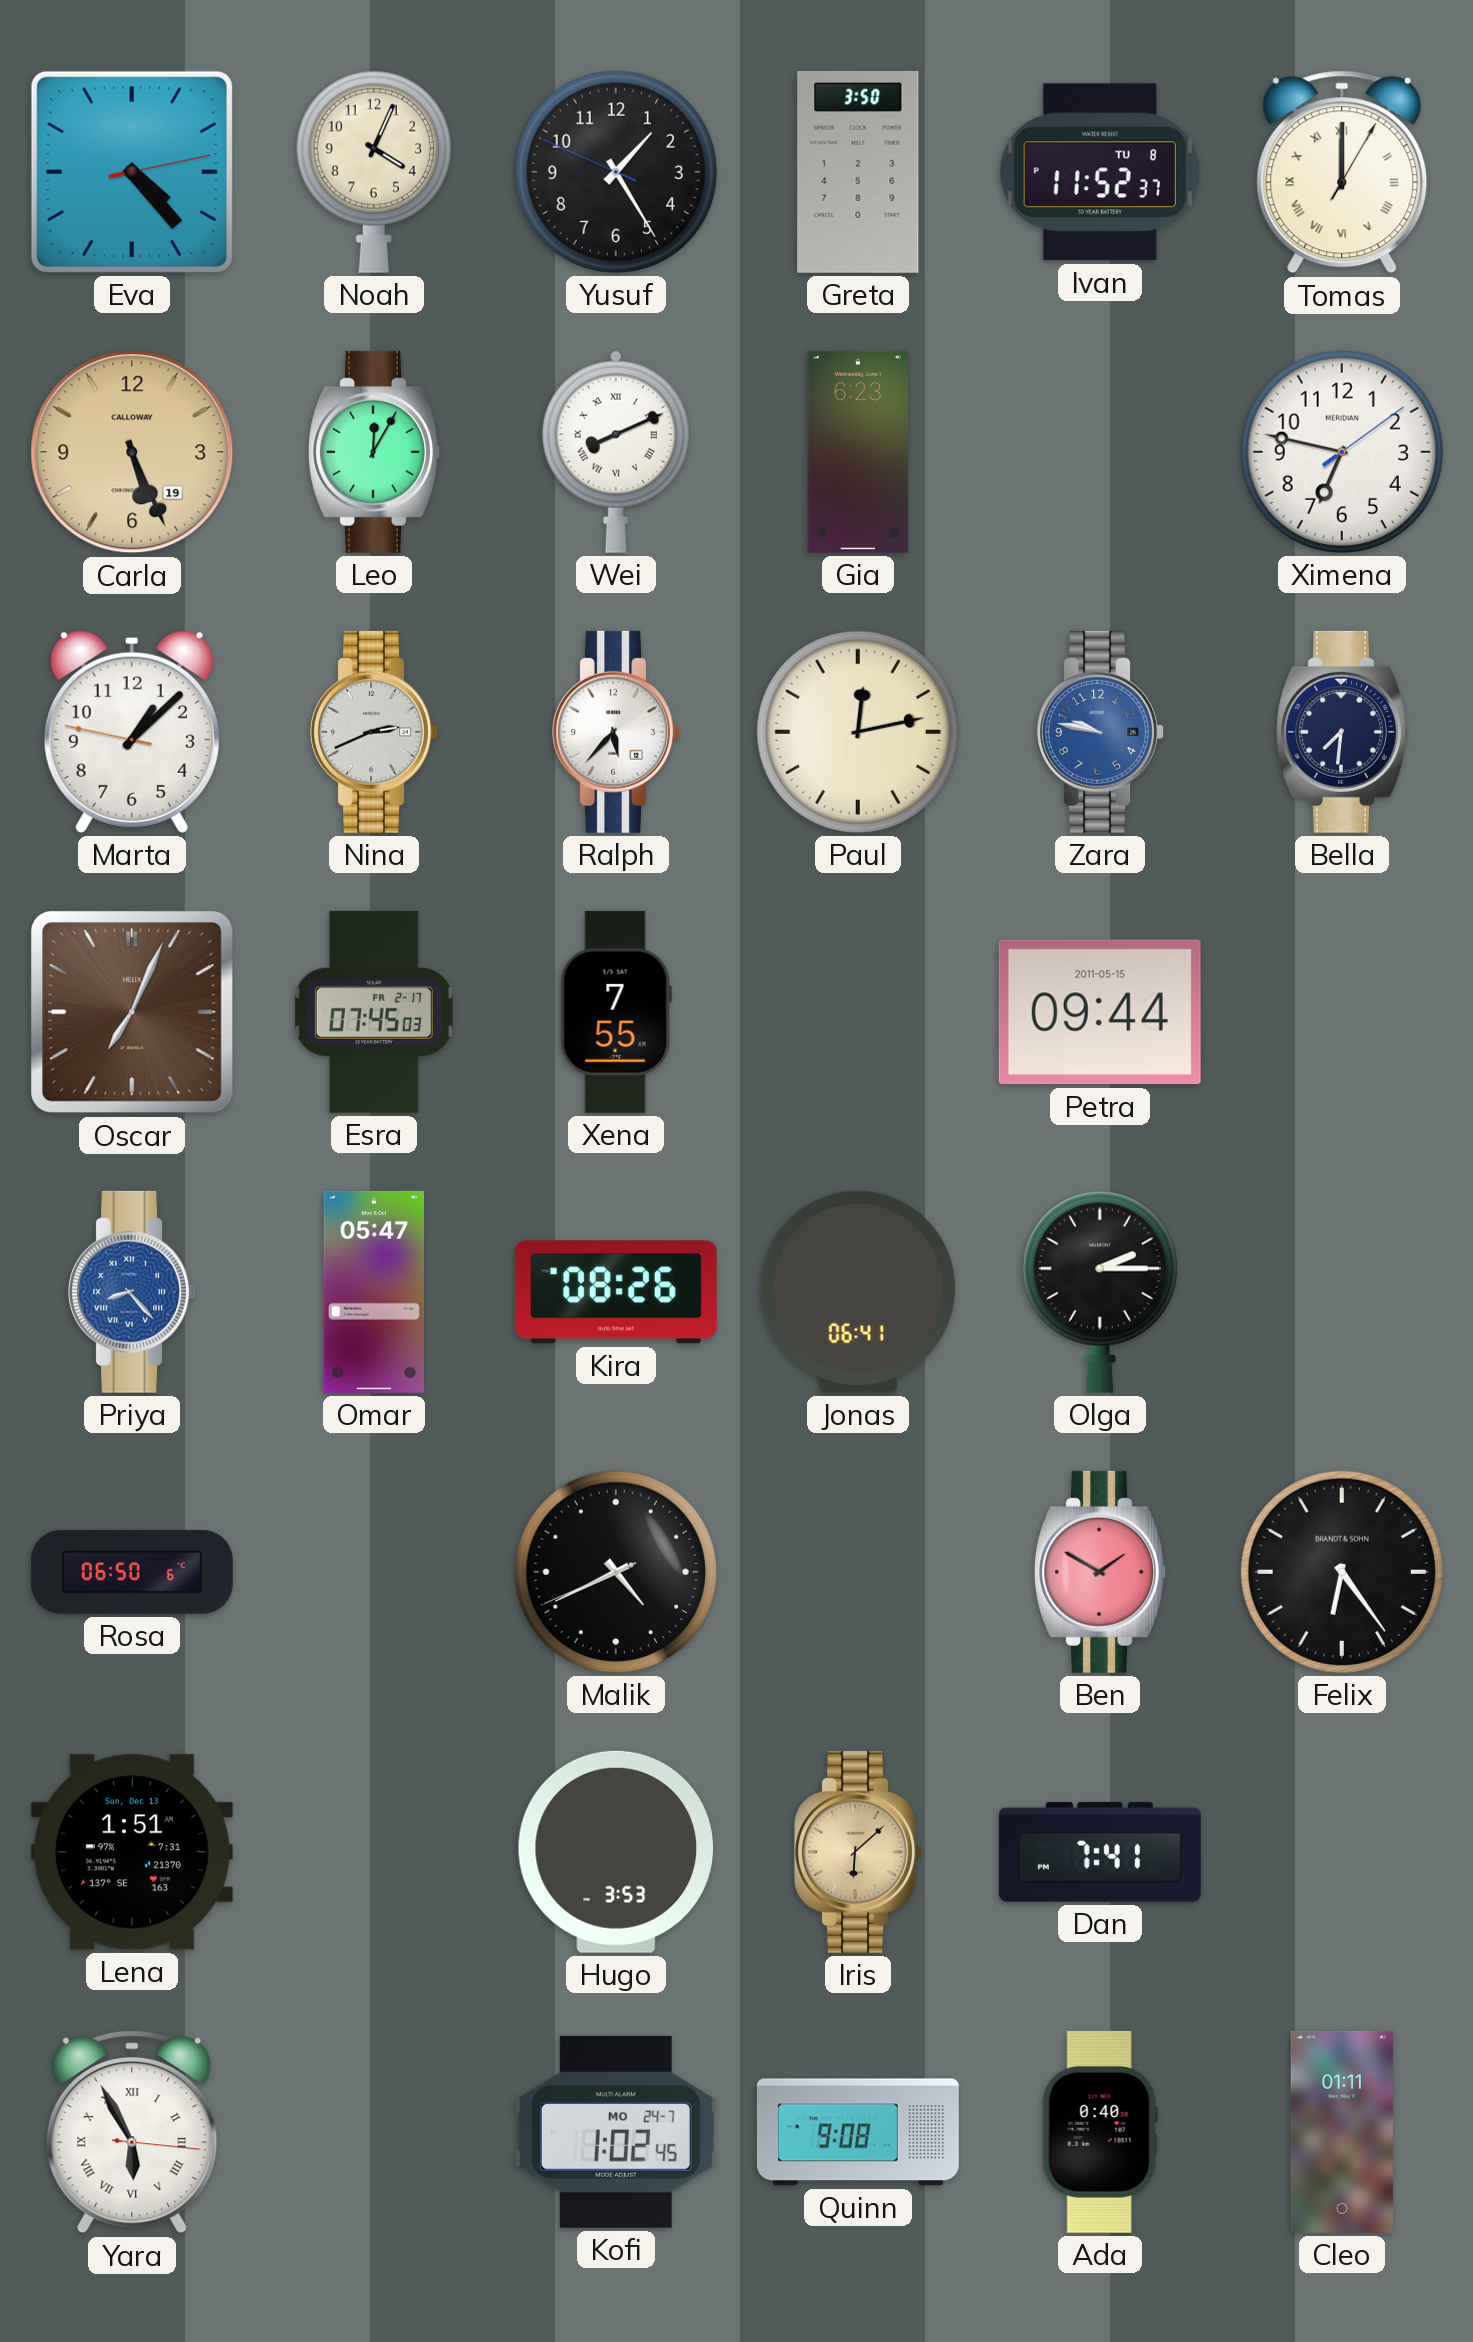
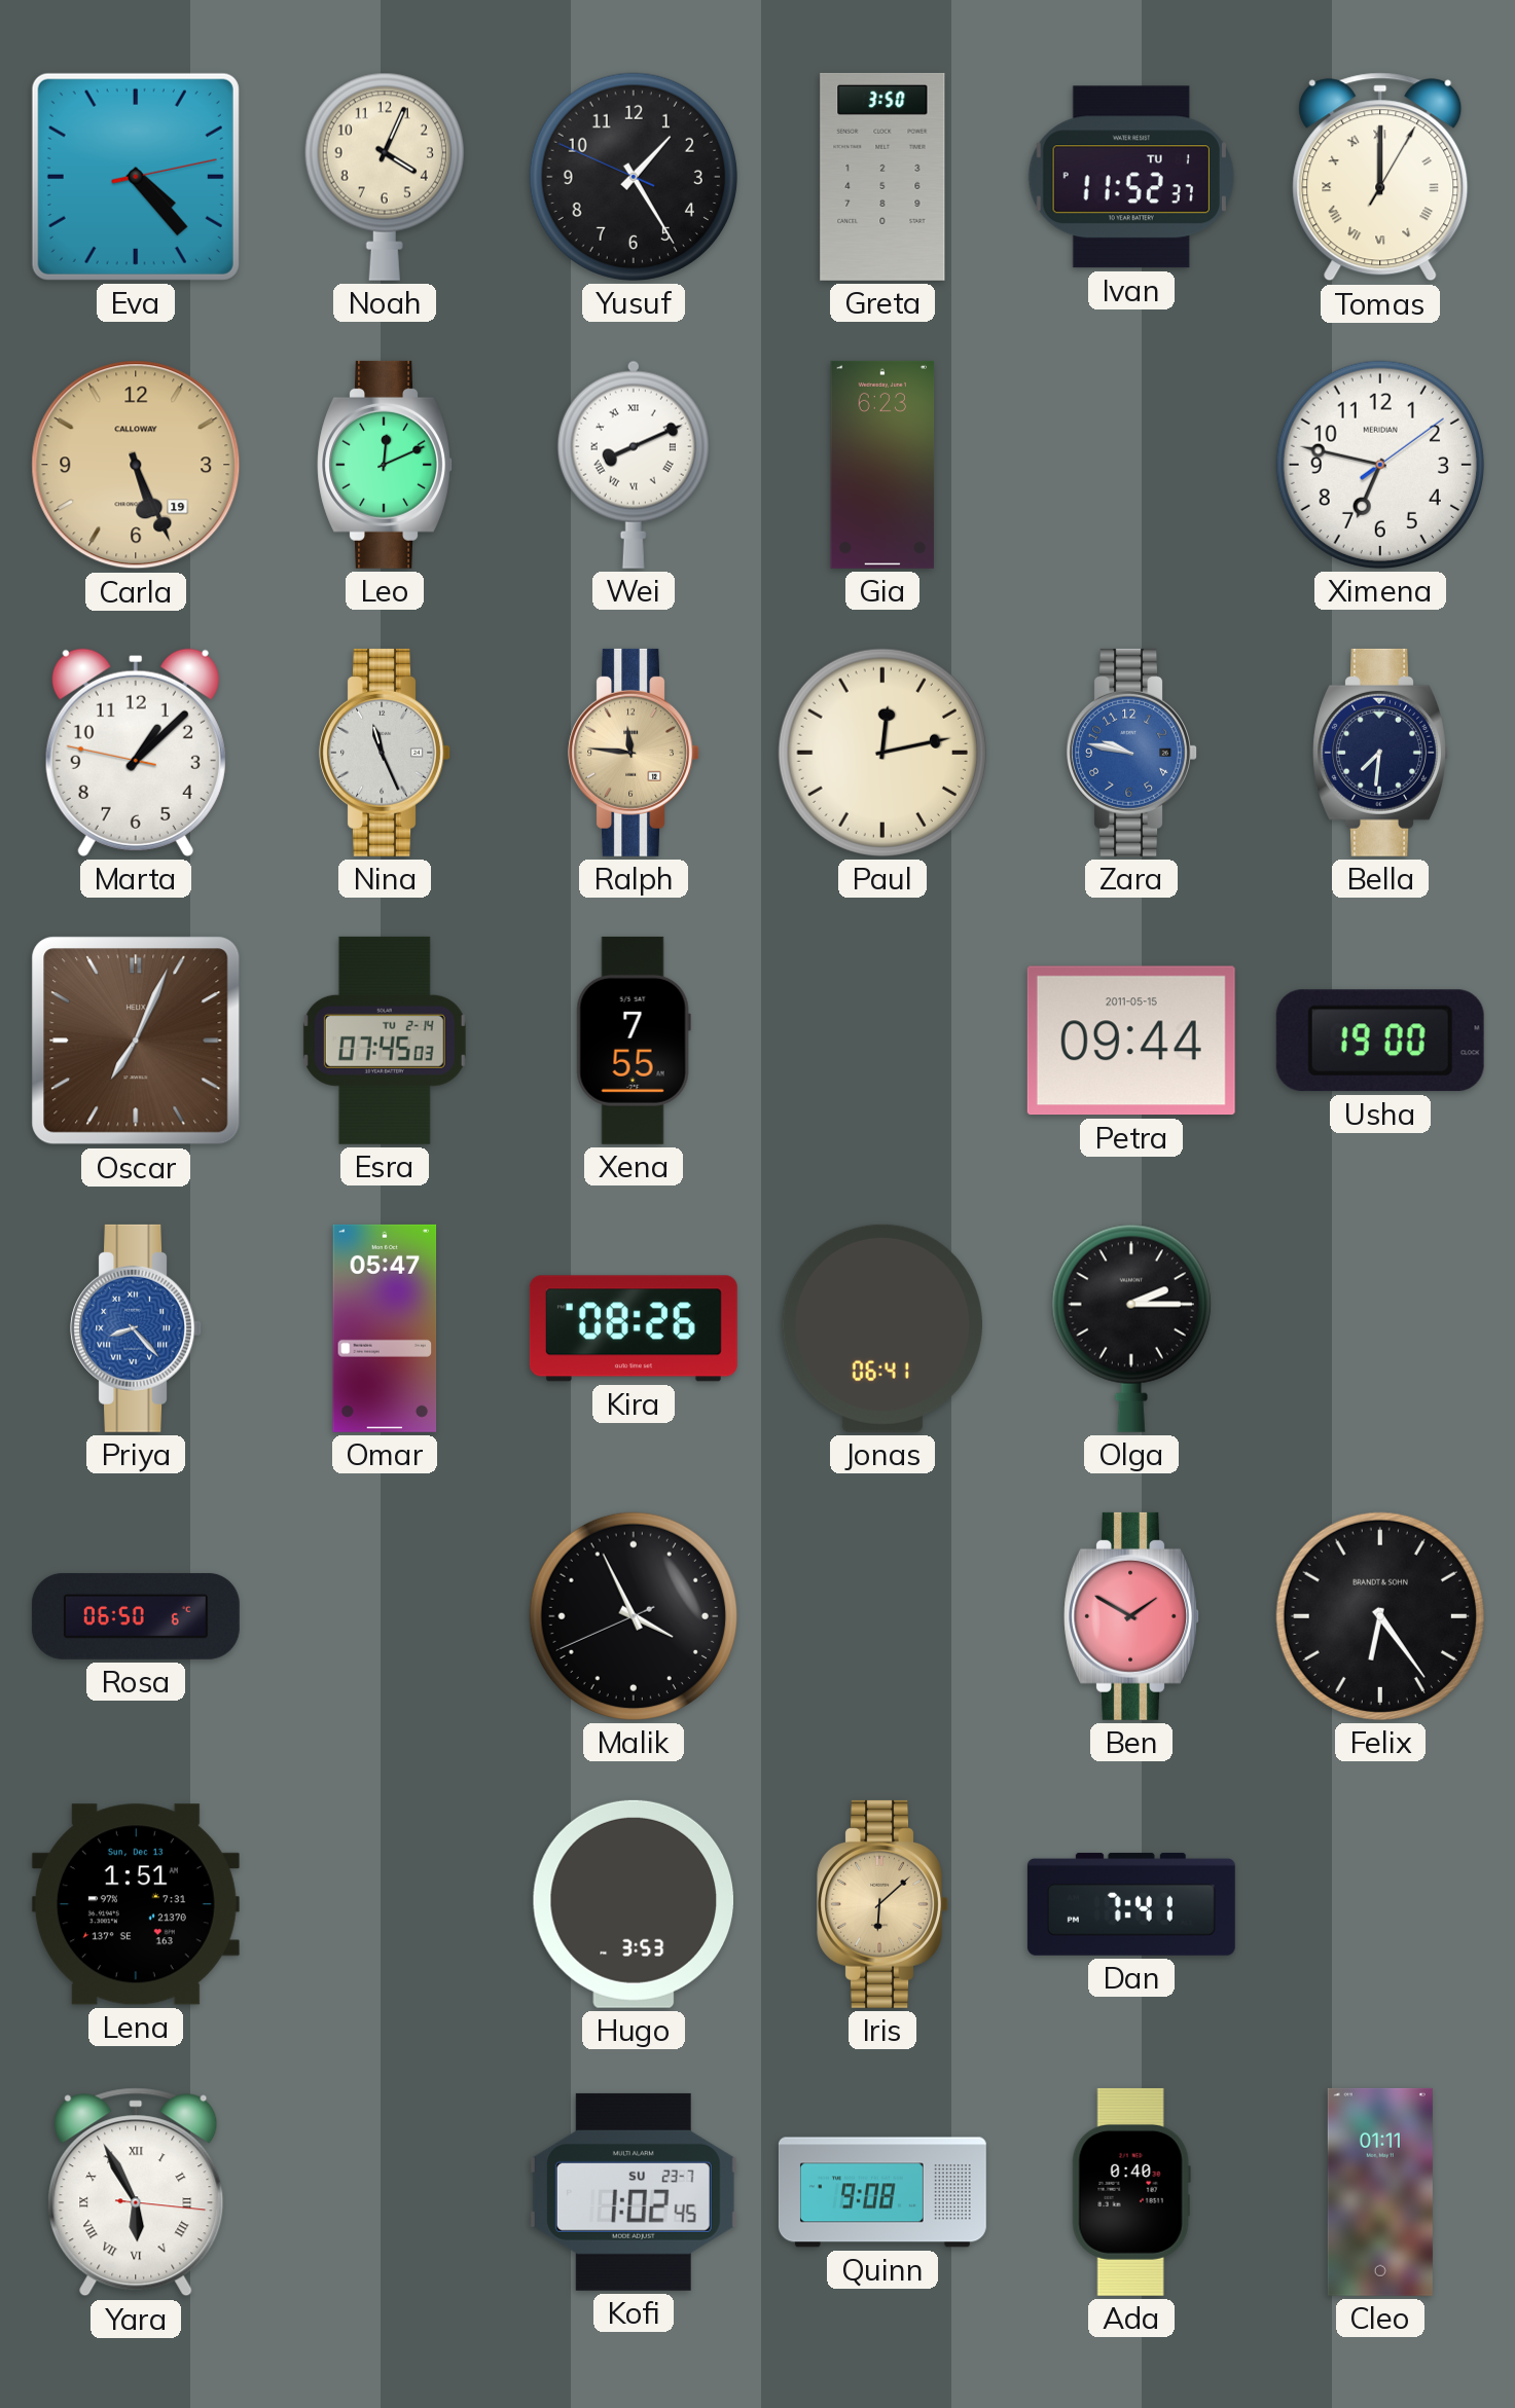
Ivan date: TU 8 -> TU 1 (1131, 177)
Leo: 12:05 -> 12:11 (385, 465)
Nina: 2:41 -> 11:26 (385, 753)
Ralph: 5:37 -> 11:46 (634, 753)
Ralph dial: white -> champagne (634, 753)
Esra date: FR 2-17 -> TU 2-14 (385, 1041)
Usha: none -> 19:00 (1380, 1041)
Malik: 4:40 -> 3:55 (634, 1616)
Kofi date: MO 24-7 -> SU 23-7 (634, 2192)
